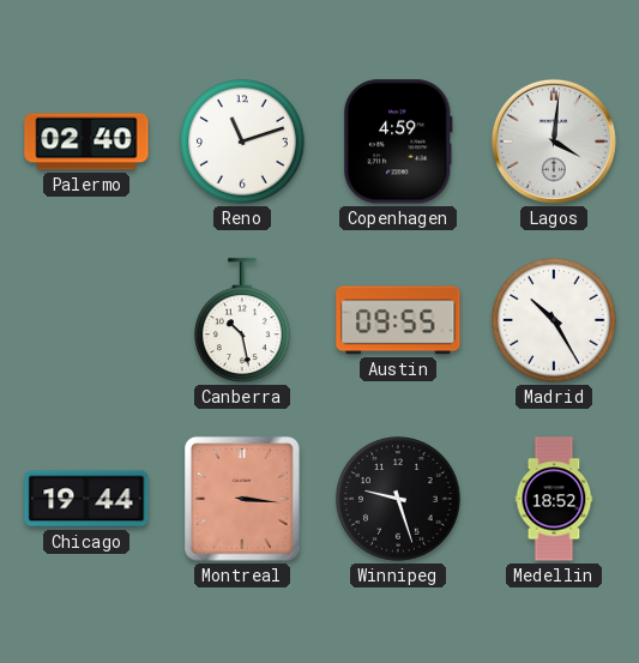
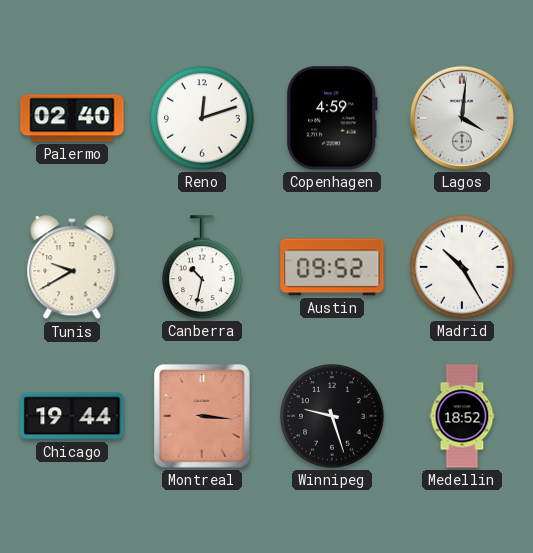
Reno: 11:12 -> 12:12 (202, 118)
Tunis: none -> 9:40 (72, 268)
Canberra: 10:28 -> 10:32 (203, 267)
Austin: 09:55 -> 09:52 (332, 267)
